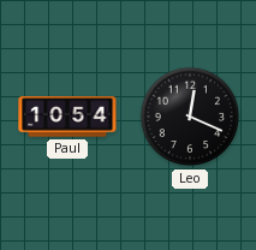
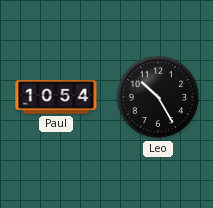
Leo: 12:19 -> 10:25 (158, 97)
